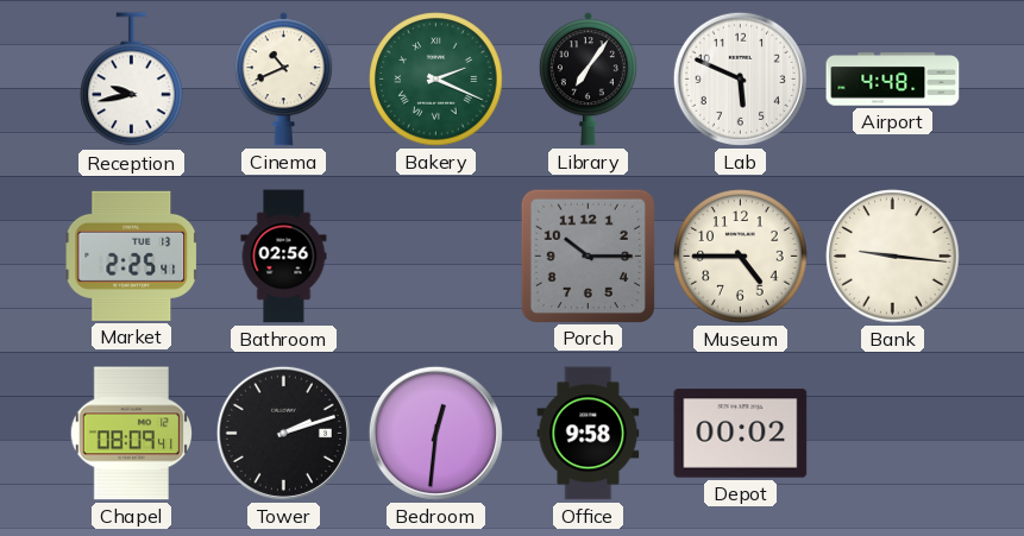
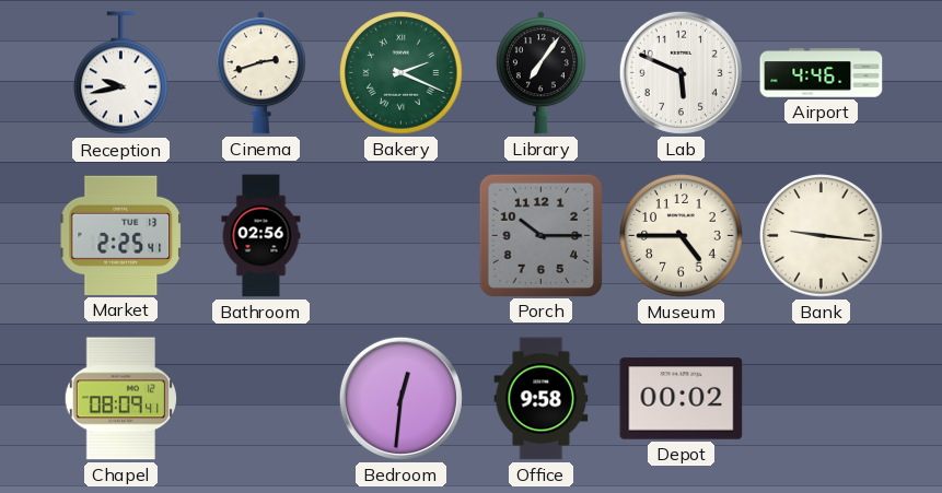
Cinema: 10:41 -> 2:42 (260, 73)
Airport: 4:48 -> 4:46 (822, 73)
Tower: 2:12 -> none (283, 433)
